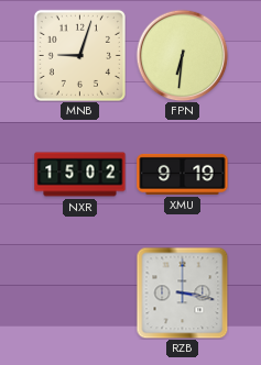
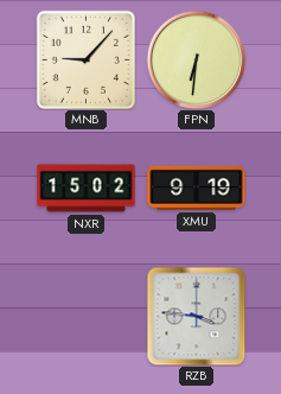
MNB: 9:03 -> 9:07 (85, 59)
RZB: 3:17 -> 3:46 (196, 316)
